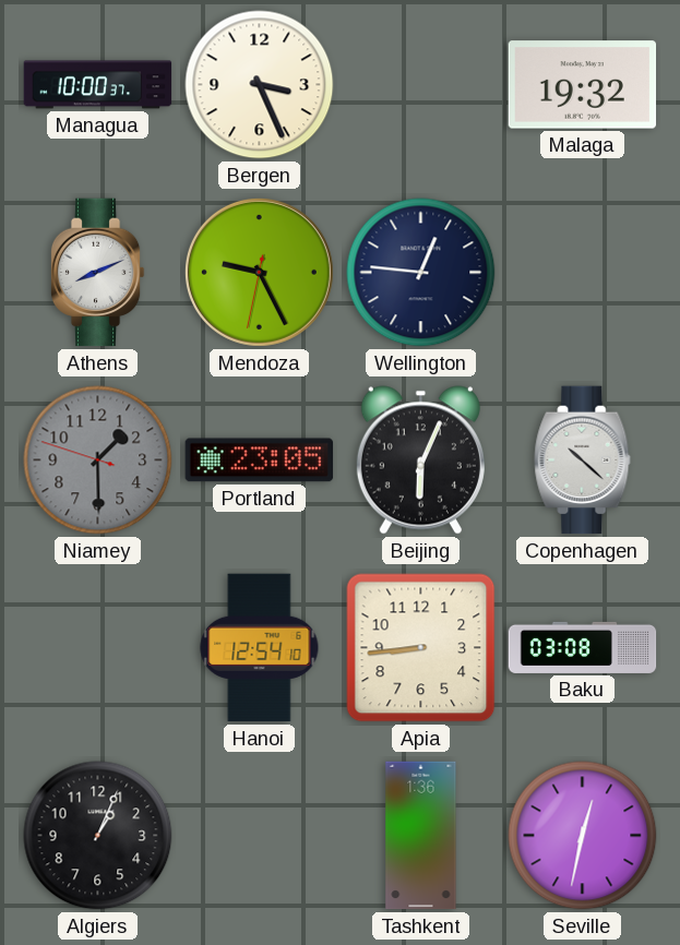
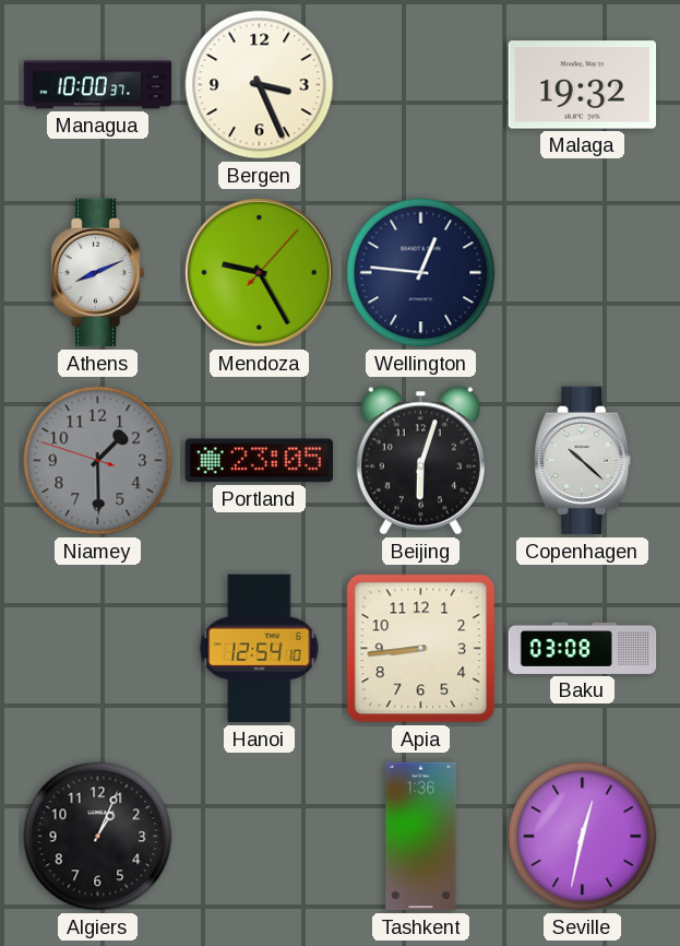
Mendoza: 9:25:32 -> 9:25:07 (259, 272)
Beijing: 6:04 -> 6:03 (420, 461)
